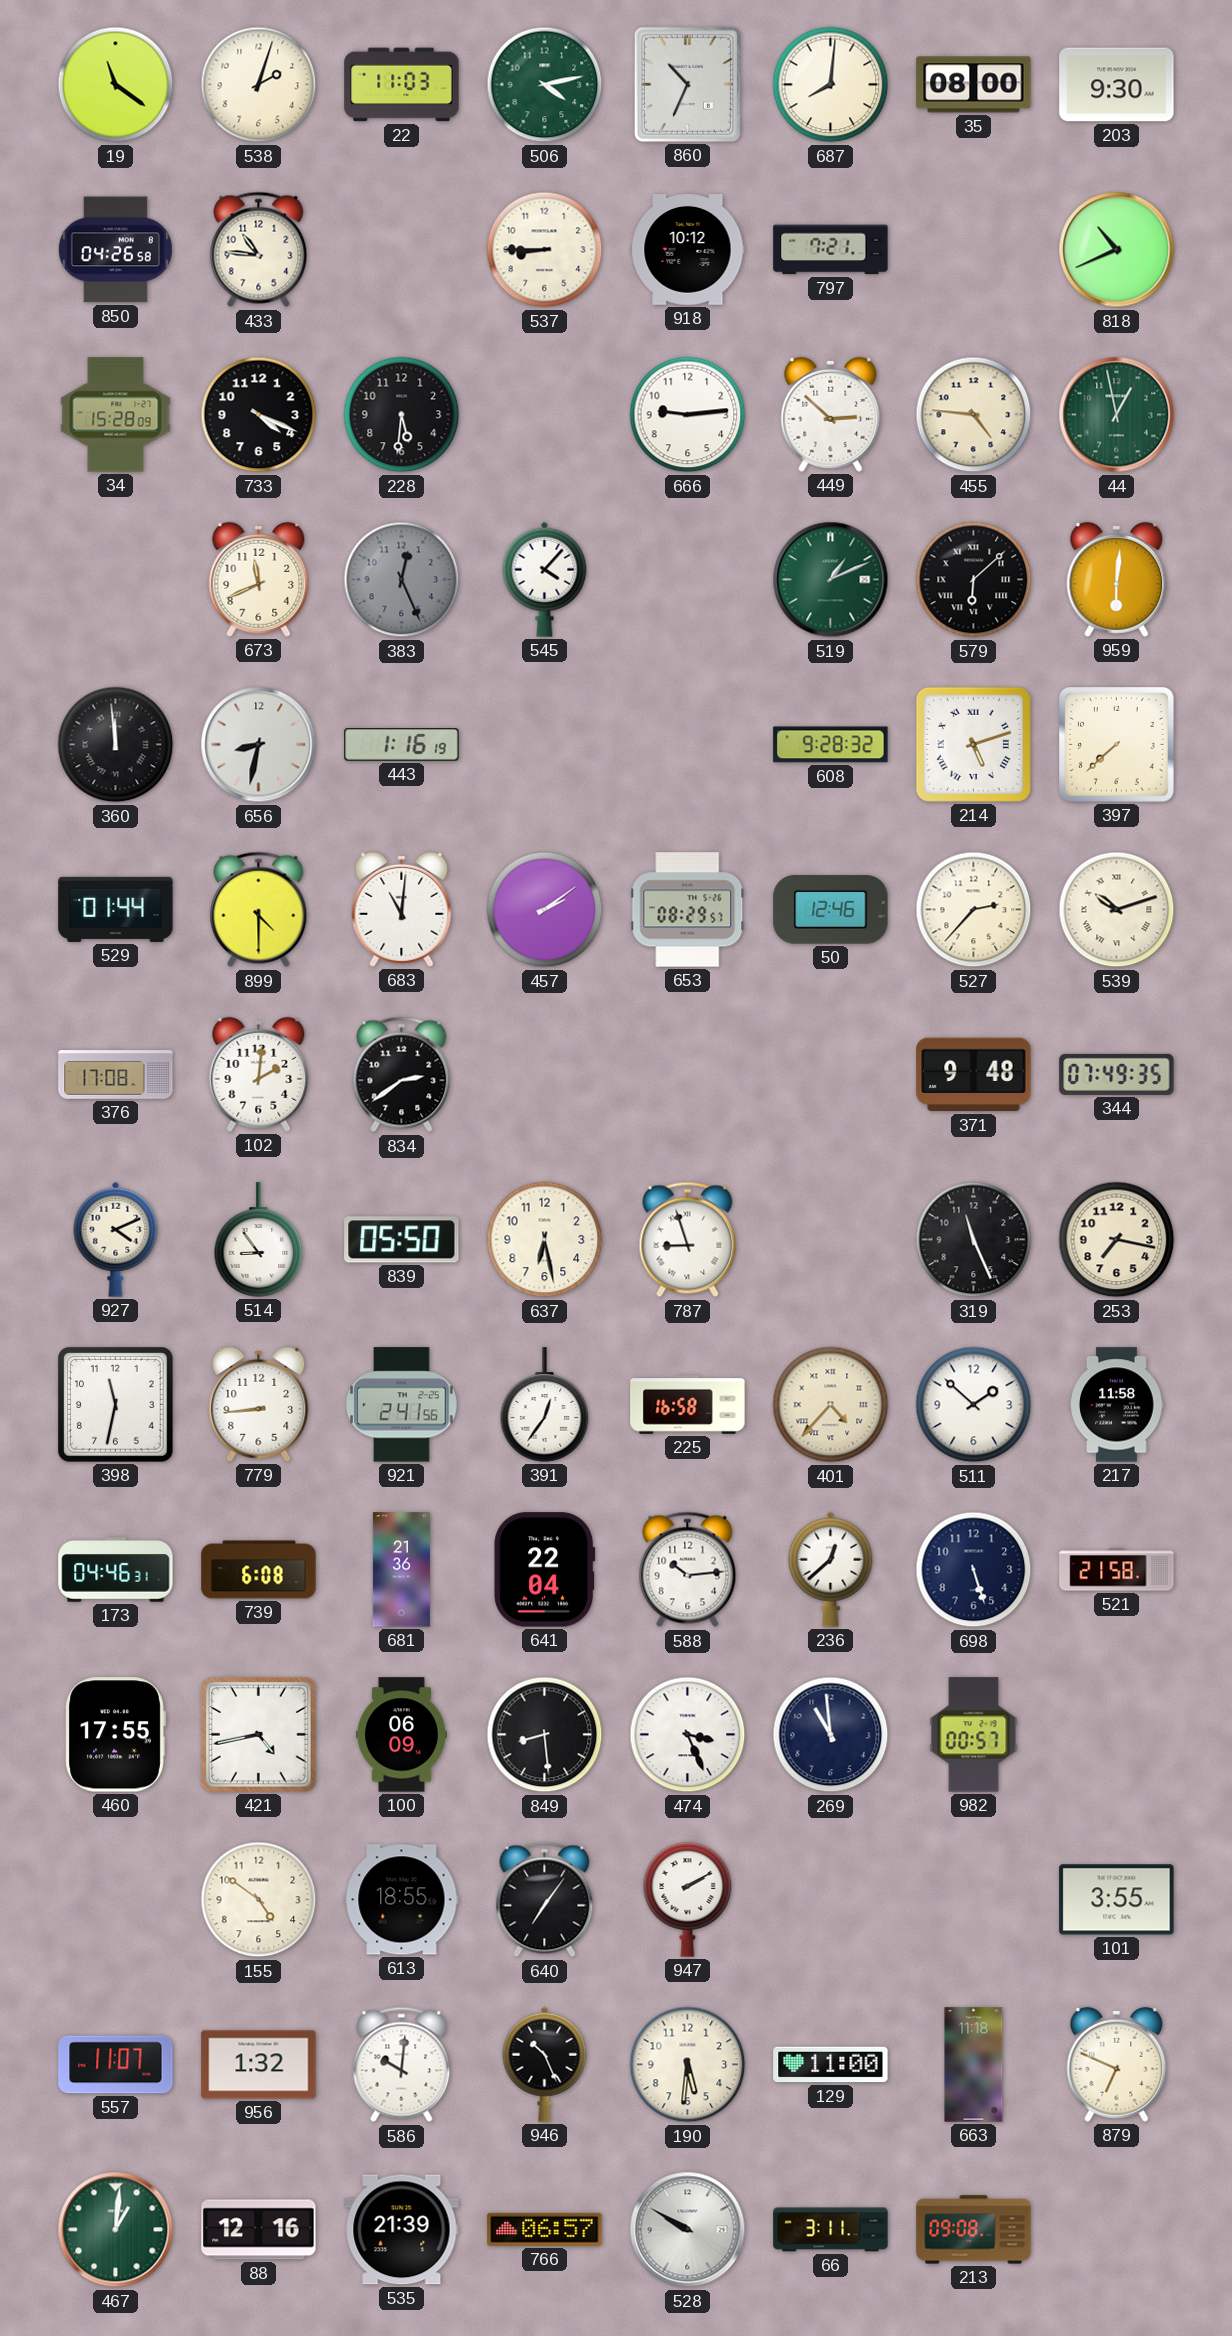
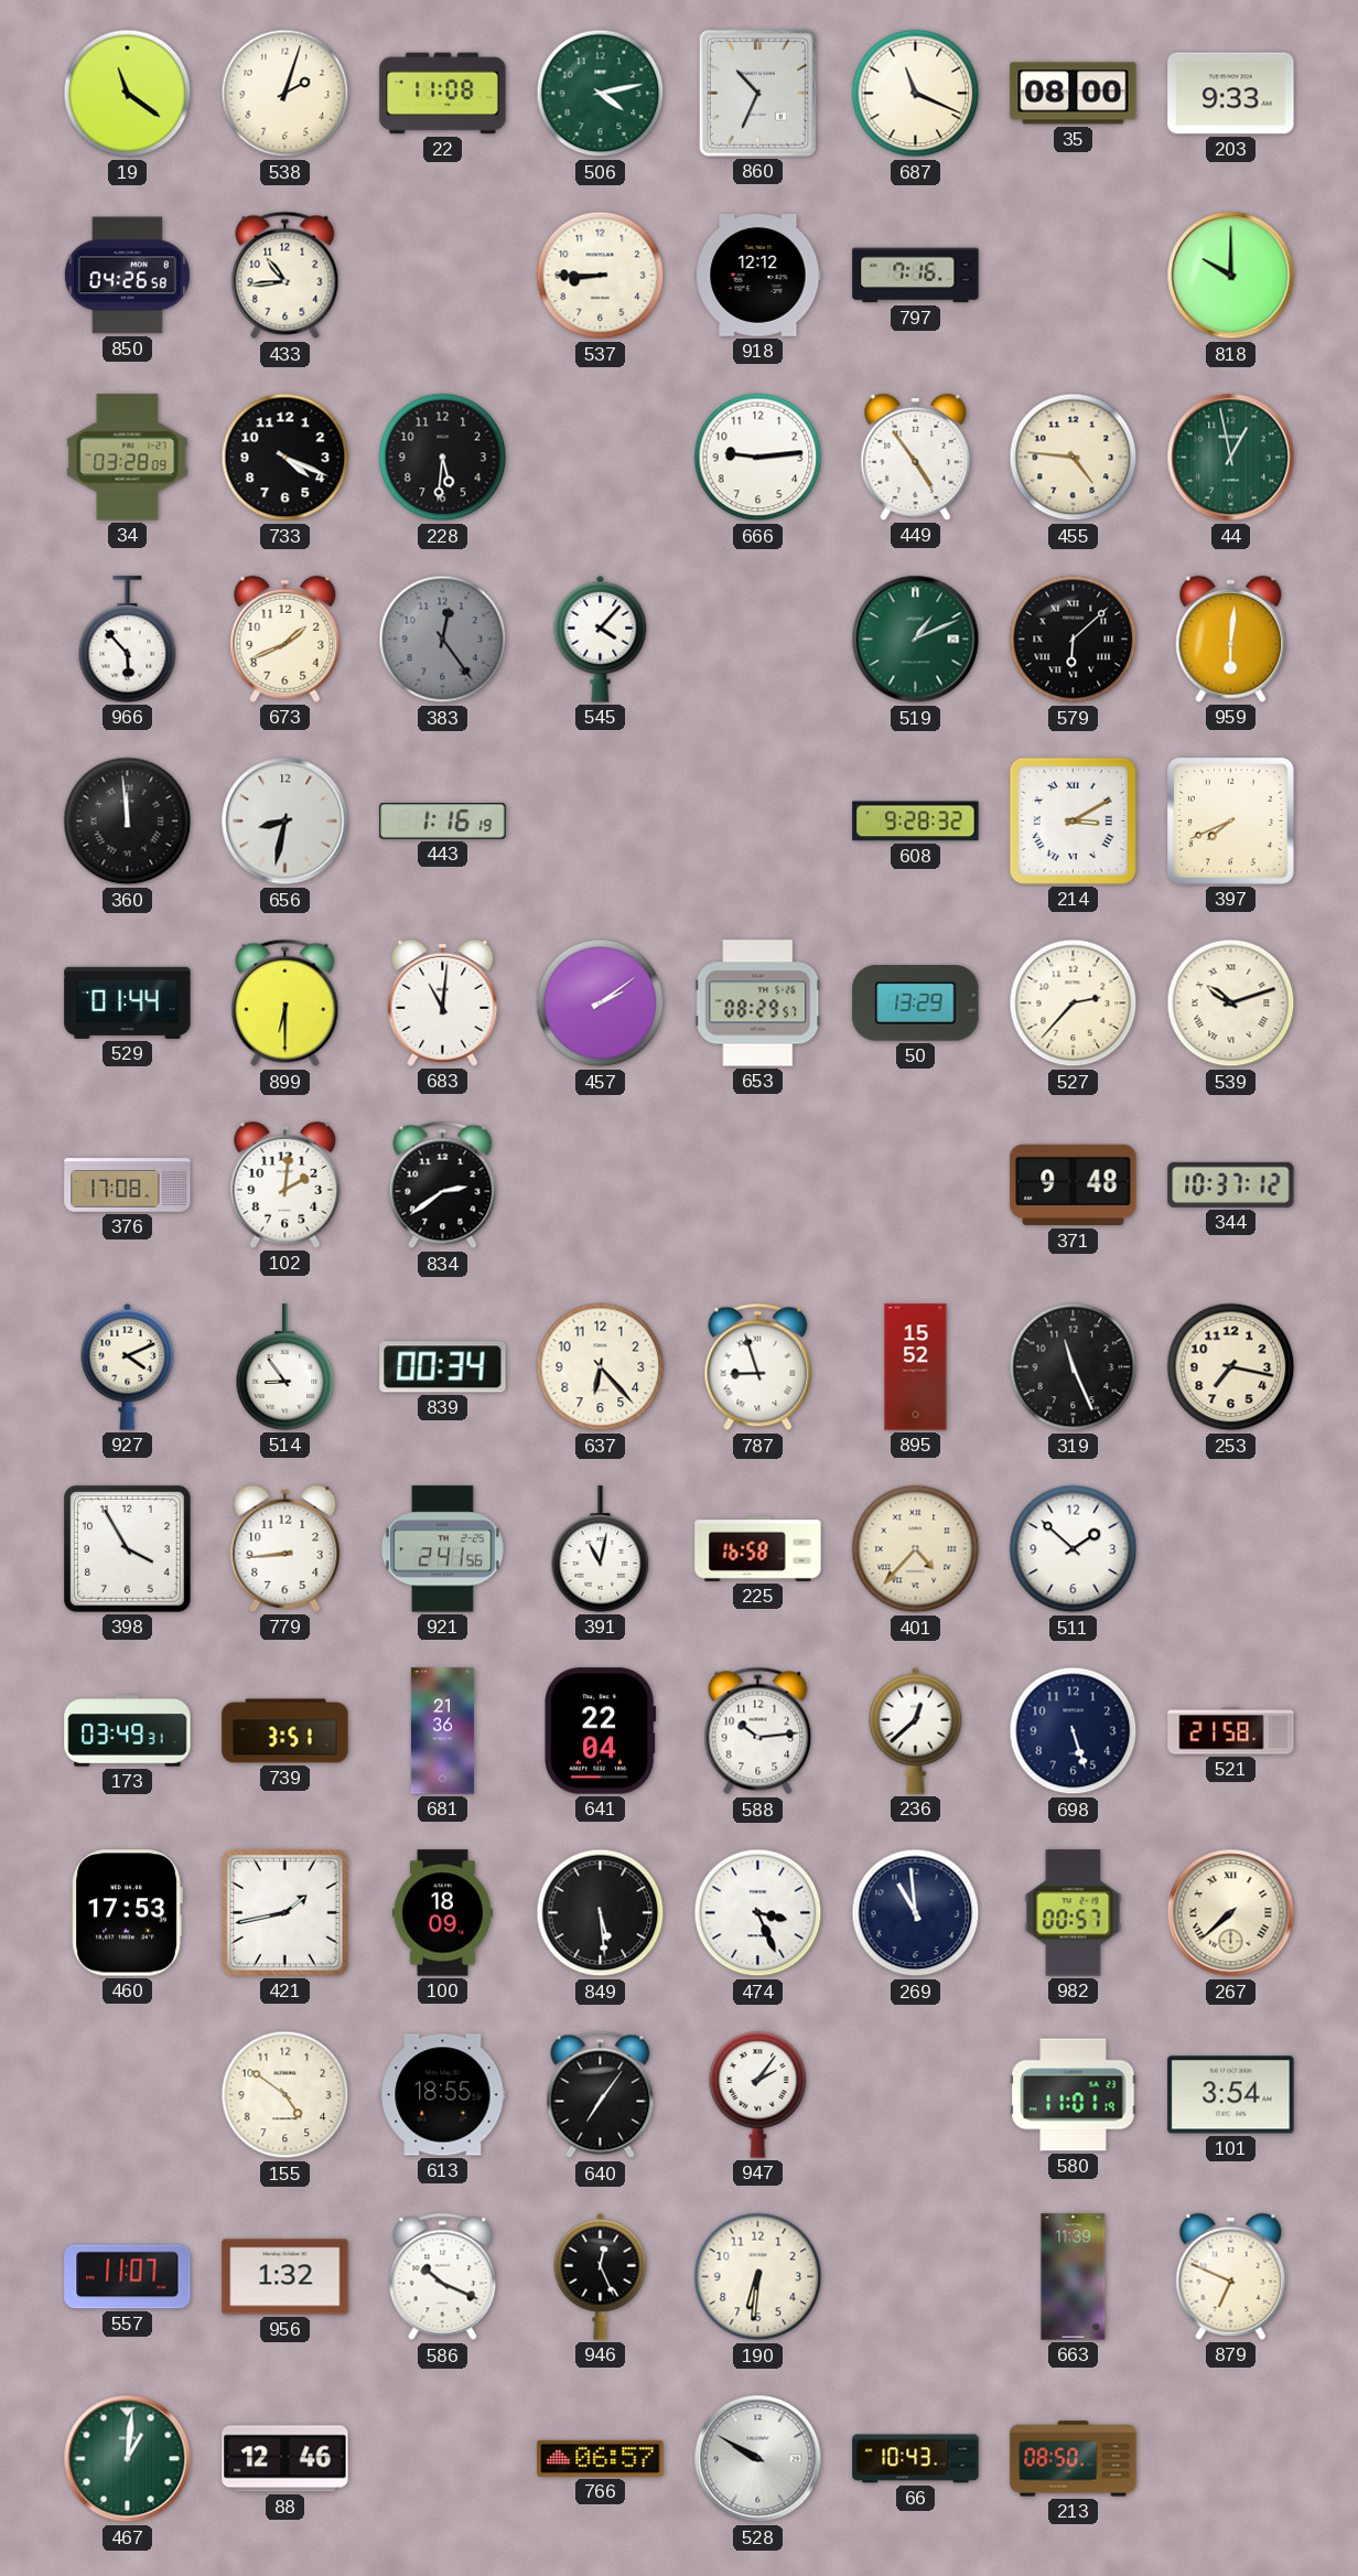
22: 11:03 -> 11:08 (443, 94)
687: 8:01 -> 11:19 (916, 94)
203: 9:30 -> 9:33 (1231, 94)
433: 10:46 -> 10:44 (285, 276)
918: 10:12 -> 12:12 (758, 276)
797: 7:21 -> 7:16 (916, 276)
818: 10:41 -> 10:00 (1231, 276)
34: 15:28 -> 03:28 (128, 458)
449: 2:52 -> 4:54 (916, 457)
966: none -> 5:53 (128, 640)
673: 11:41 -> 1:41 (285, 638)
383: 12:26 -> 12:24 (443, 640)
214: 5:12 -> 3:10 (1073, 820)
397: 7:38 -> 7:41 (1231, 822)
899: 4:30 -> 6:30 (285, 1003)
50: 12:46 -> 13:29 (916, 1003)
344: 07:49 -> 10:37 (1231, 1184)
839: 05:50 -> 00:34 (443, 1367)
637: 6:28 -> 6:23 (601, 1367)
895: none -> 15:52 (916, 1367)
398: 11:32 -> 3:55 (128, 1549)
391: 12:36 -> 11:02 (601, 1549)
217: 11:58 -> none (1117, 1405)
173: 04:46 -> 03:49 (128, 1731)
739: 6:08 -> 3:51 (285, 1731)
460: 17:55 -> 17:53 (127, 1913)
421: 4:43 -> 1:43 (285, 1913)
100: 06:09 -> 18:09 (442, 1913)
849: 8:29 -> 5:29 (601, 1913)
267: none -> 7:38 (1231, 1913)
947: 2:10 -> 2:06 (758, 2095)
580: none -> 11:01 (1074, 2095)
101: 3:55 -> 3:54 (1231, 2095)
586: 10:01 -> 10:19 (443, 2277)
946: 10:26 -> 12:26 (601, 2276)
190: 5:31 -> 6:31 (758, 2277)
129: 11:00 -> none (831, 2065)
663: 11:18 -> 11:39 (1074, 2277)
88: 12:16 -> 12:46 (285, 2459)
535: 21:39 -> none (402, 2230)
66: 3:11 -> 10:43 (916, 2459)
213: 09:08 -> 08:50 (1074, 2459)
